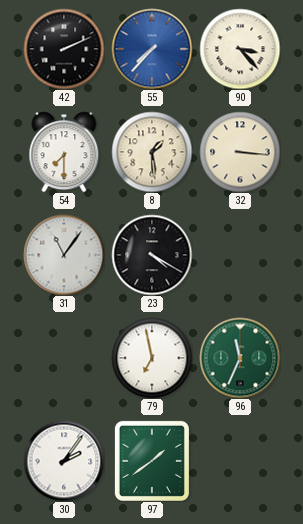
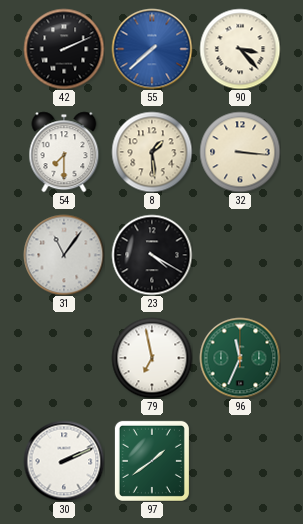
55: 7:37 -> 7:38 (152, 49)
30: 2:06 -> 2:11 (64, 461)
